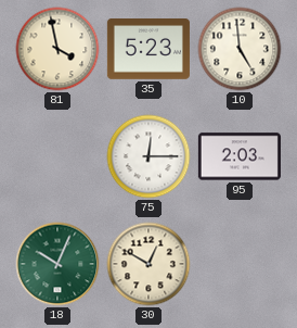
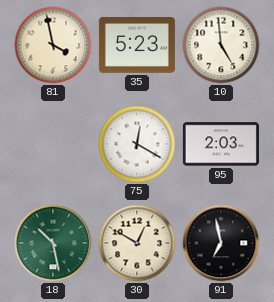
75: 12:15 -> 12:20 (137, 144)
18: 10:04 -> 10:28 (53, 243)
91: none -> 6:58 (221, 243)
